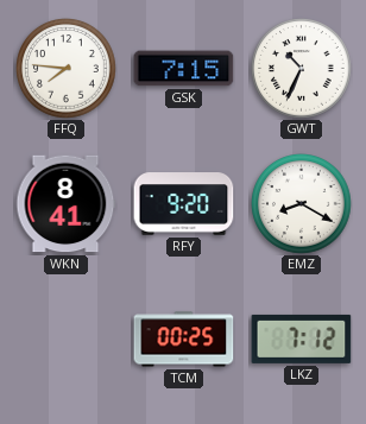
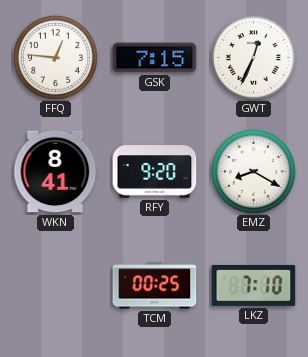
FFQ: 7:46 -> 12:46 (56, 58)
GWT: 10:34 -> 12:34 (254, 58)
LKZ: 7:12 -> 7:10 (254, 285)
